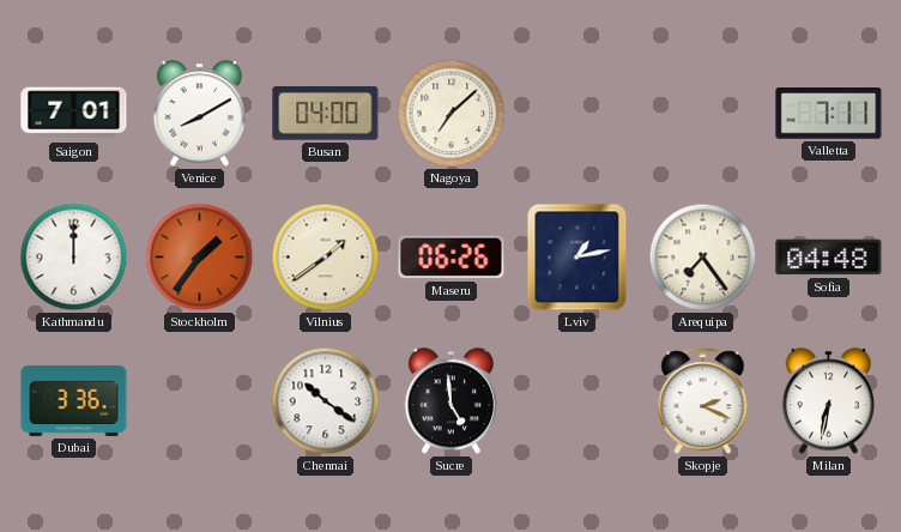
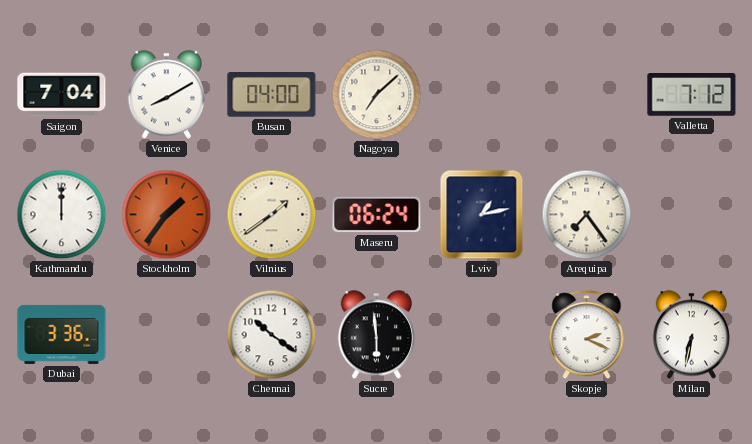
Saigon: 7:01 -> 7:04 (62, 95)
Valletta: 7:11 -> 7:12 (692, 95)
Maseru: 06:26 -> 06:24 (377, 215)
Sofia: 04:48 -> none (829, 258)
Sucre: 4:59 -> 5:59 (376, 335)
